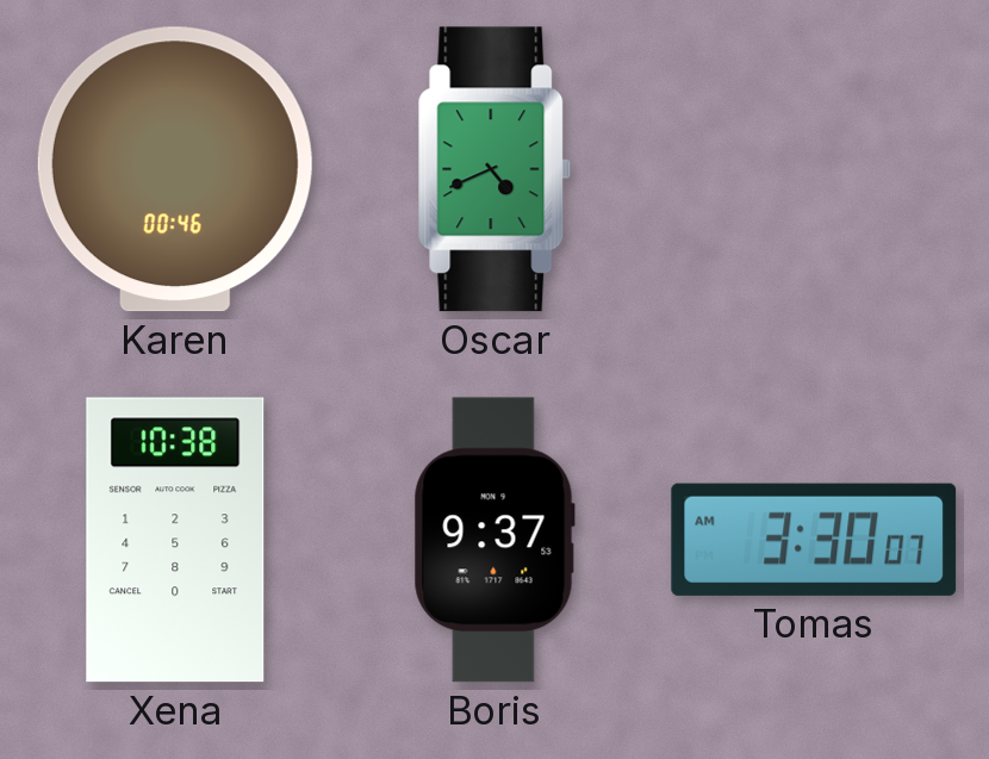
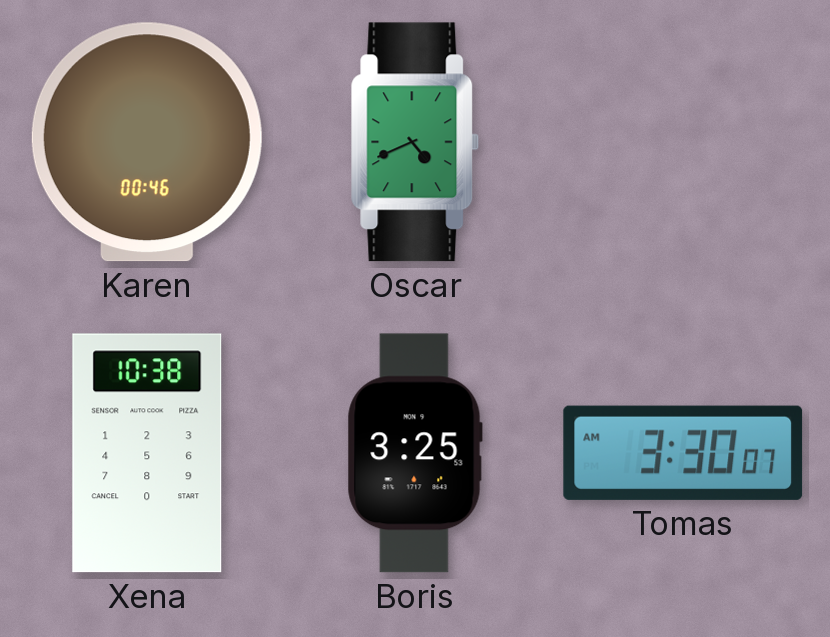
Boris: 9:37 -> 3:25 (415, 453)
